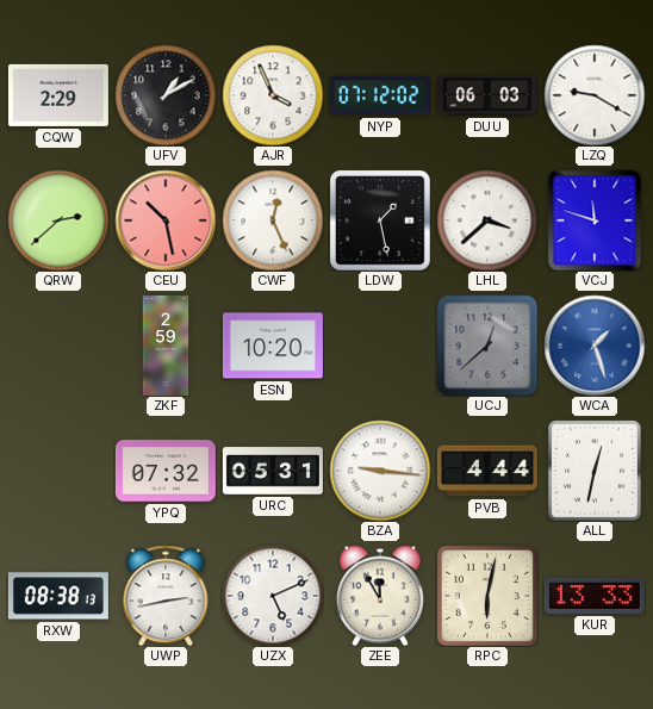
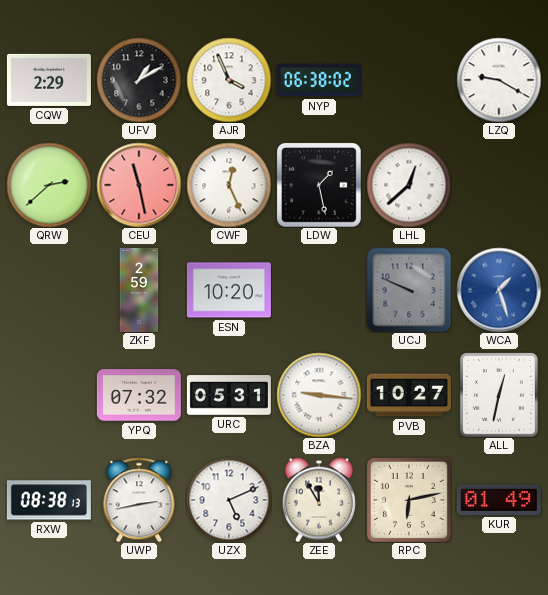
NYP: 07:12 -> 06:38 (319, 80)
DUU: 06:03 -> none (487, 95)
CEU: 10:28 -> 11:28 (139, 185)
LHL: 3:38 -> 12:38 (409, 185)
VCJ: 11:48 -> none (595, 220)
UCJ: 12:38 -> 9:49 (409, 290)
PVB: 4:44 -> 10:27 (409, 395)
RPC: 6:02 -> 6:13 (409, 500)
KUR: 13:33 -> 01:49 (499, 500)
